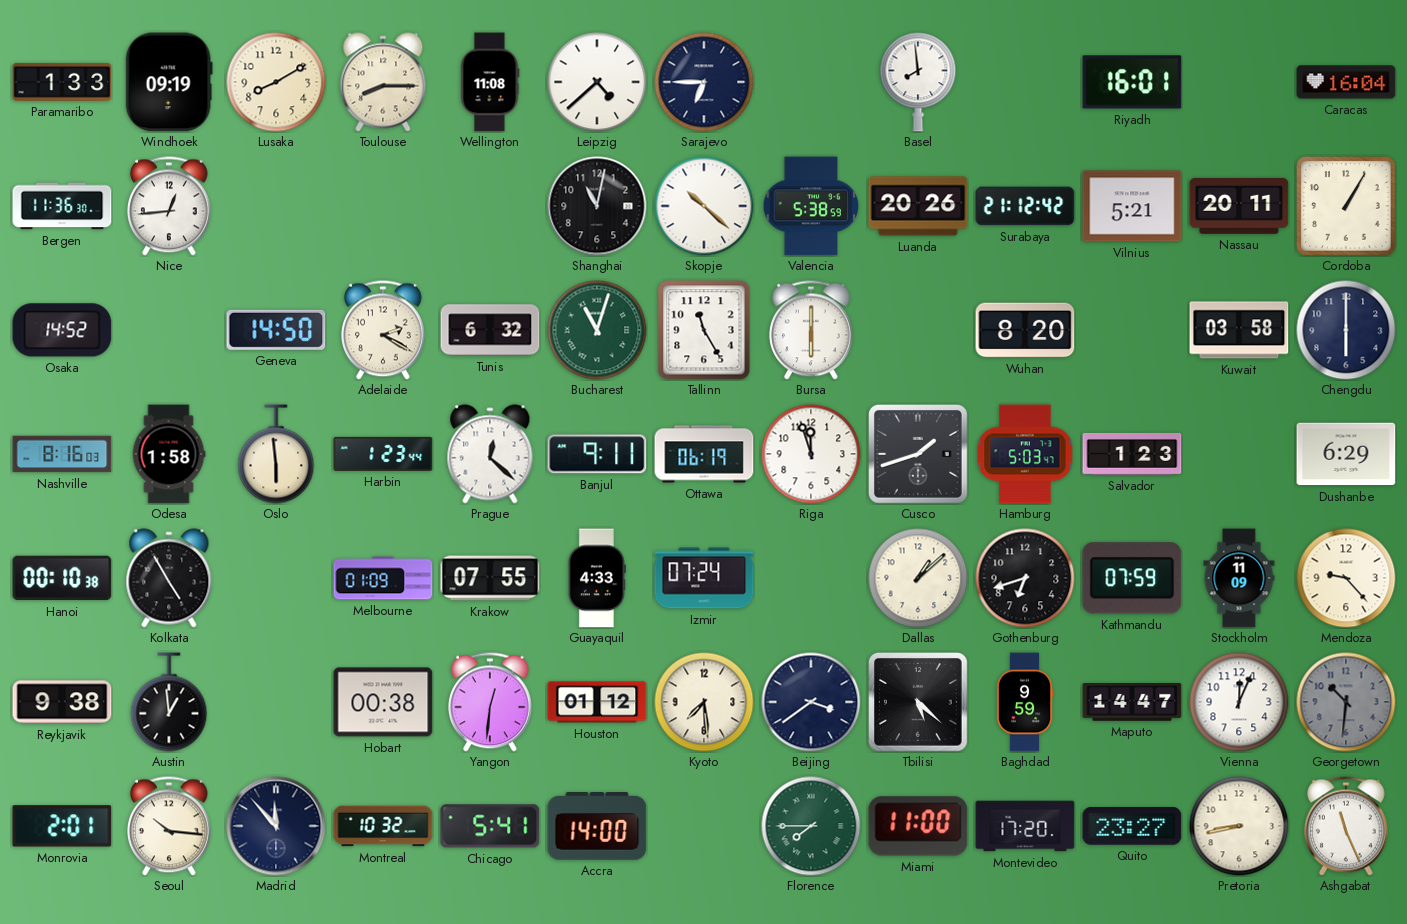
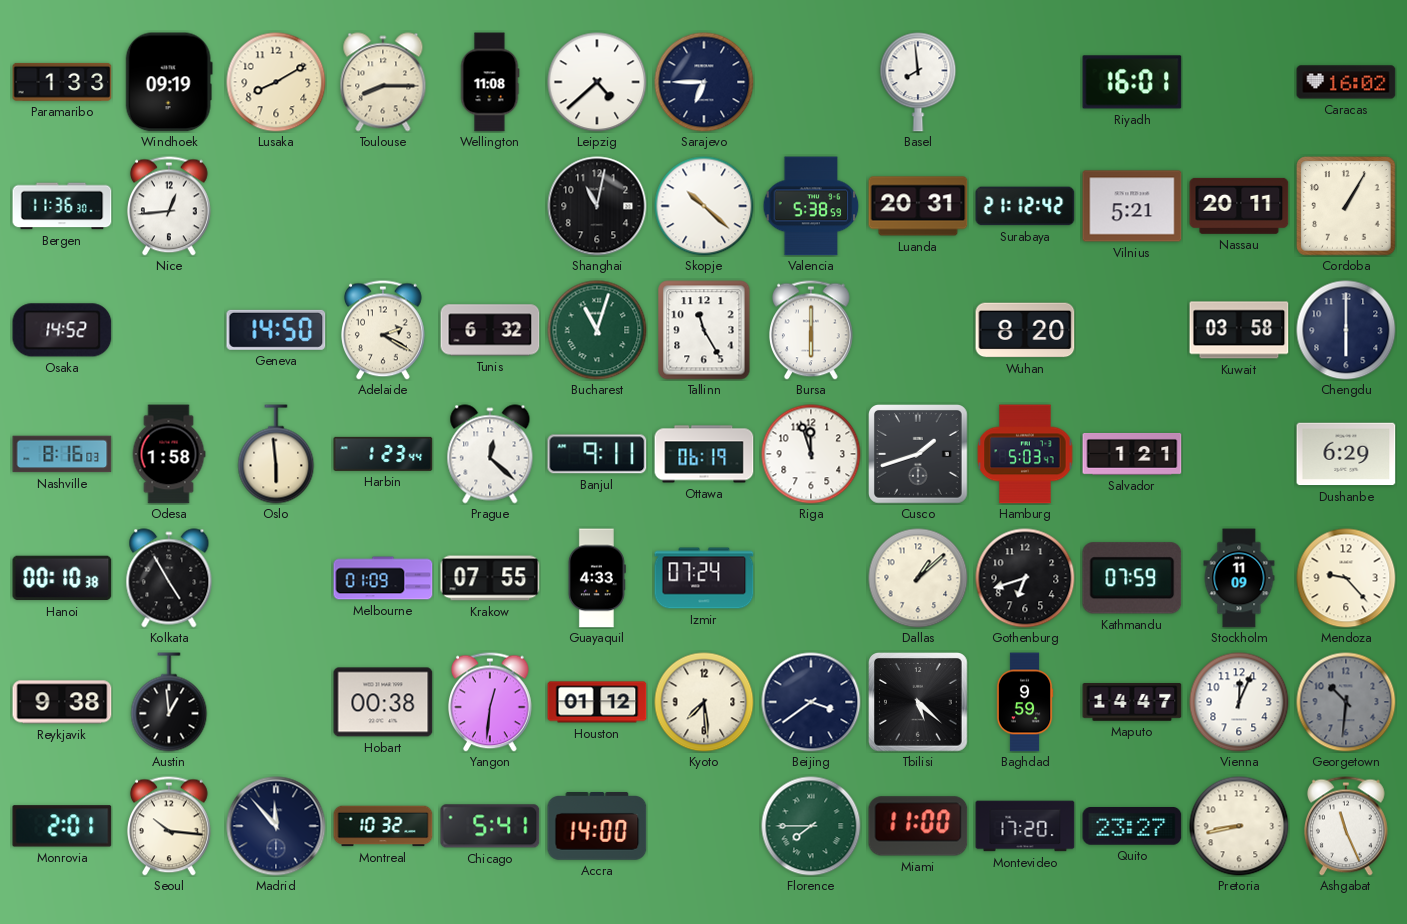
Caracas: 16:04 -> 16:02 (1346, 82)
Luanda: 20:26 -> 20:31 (918, 206)
Salvador: 1:23 -> 1:21 (1132, 454)
